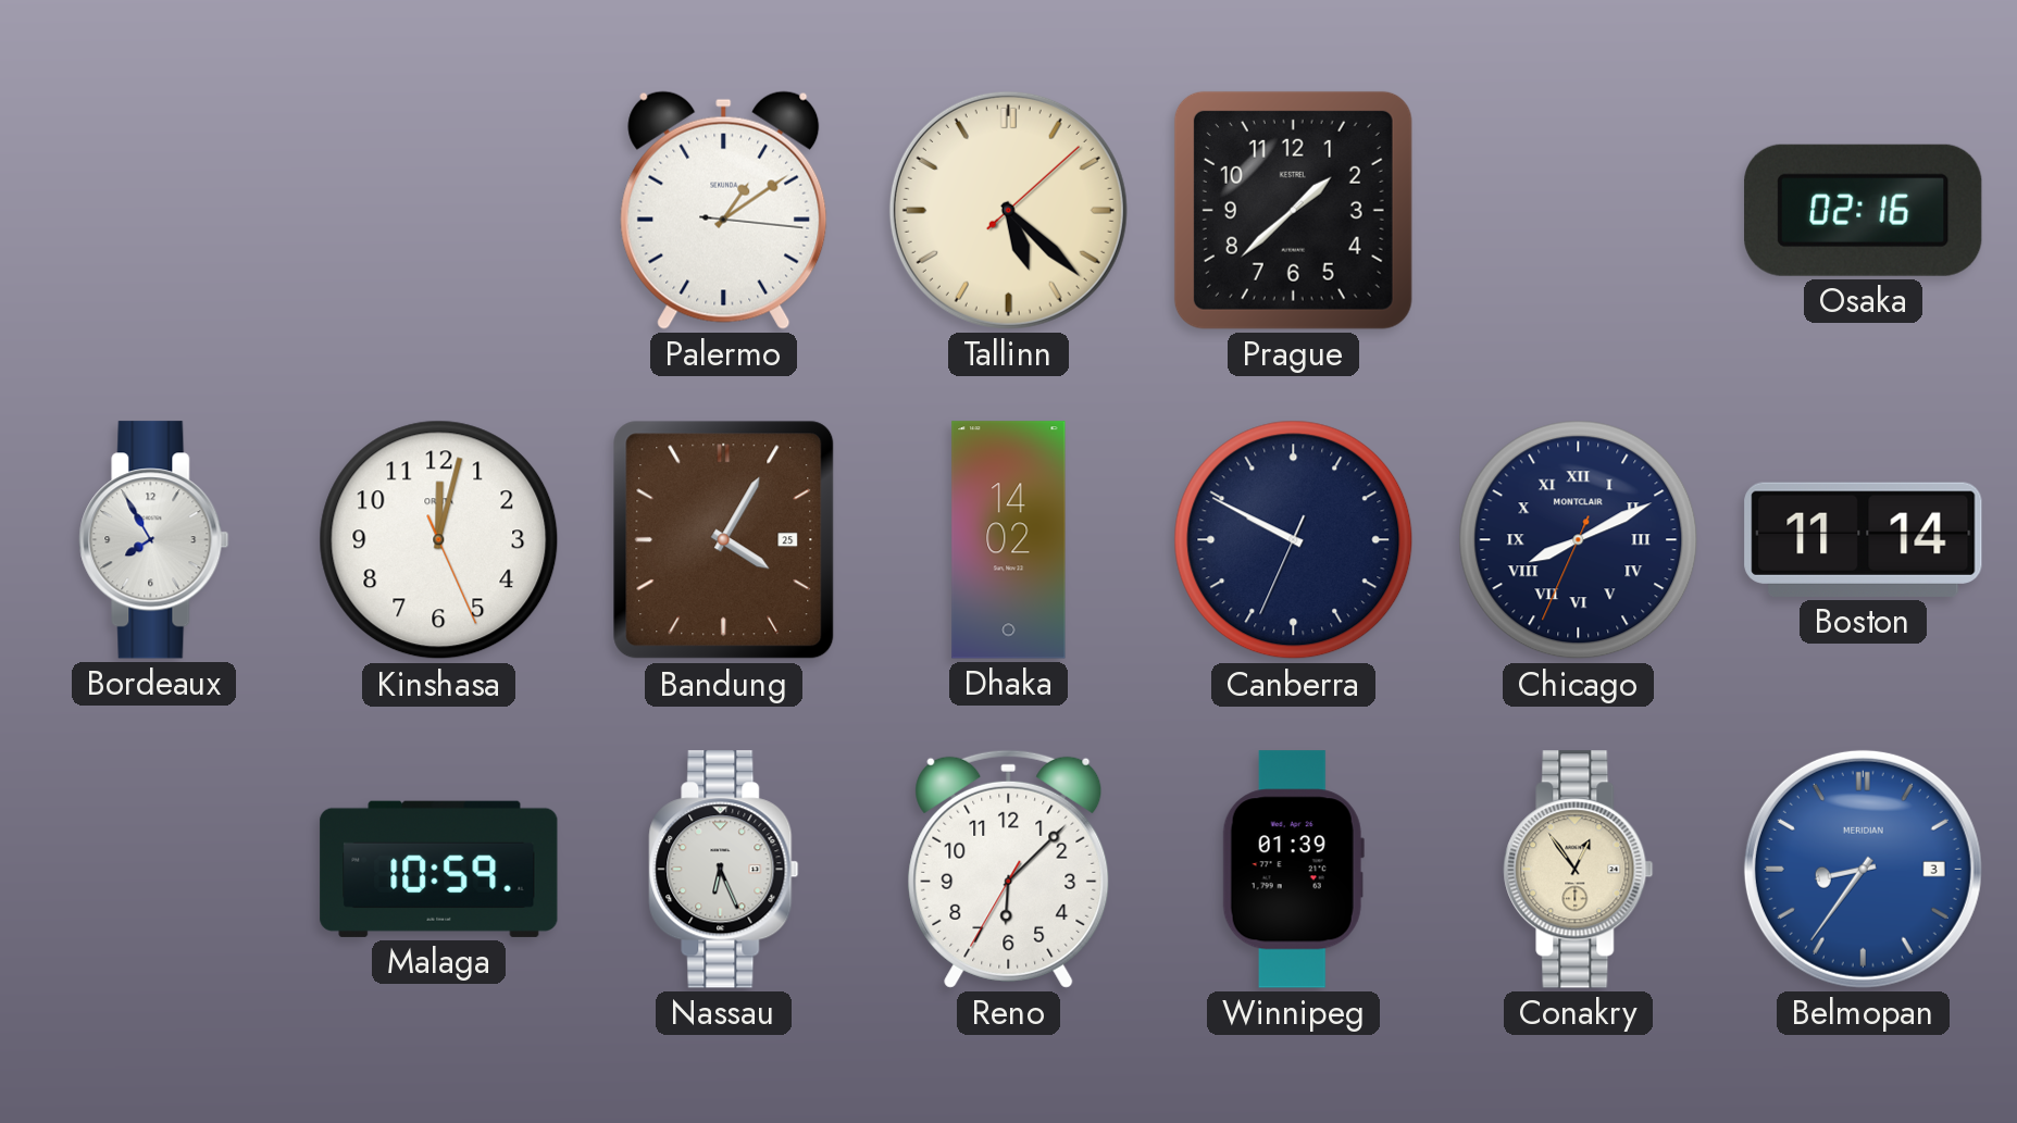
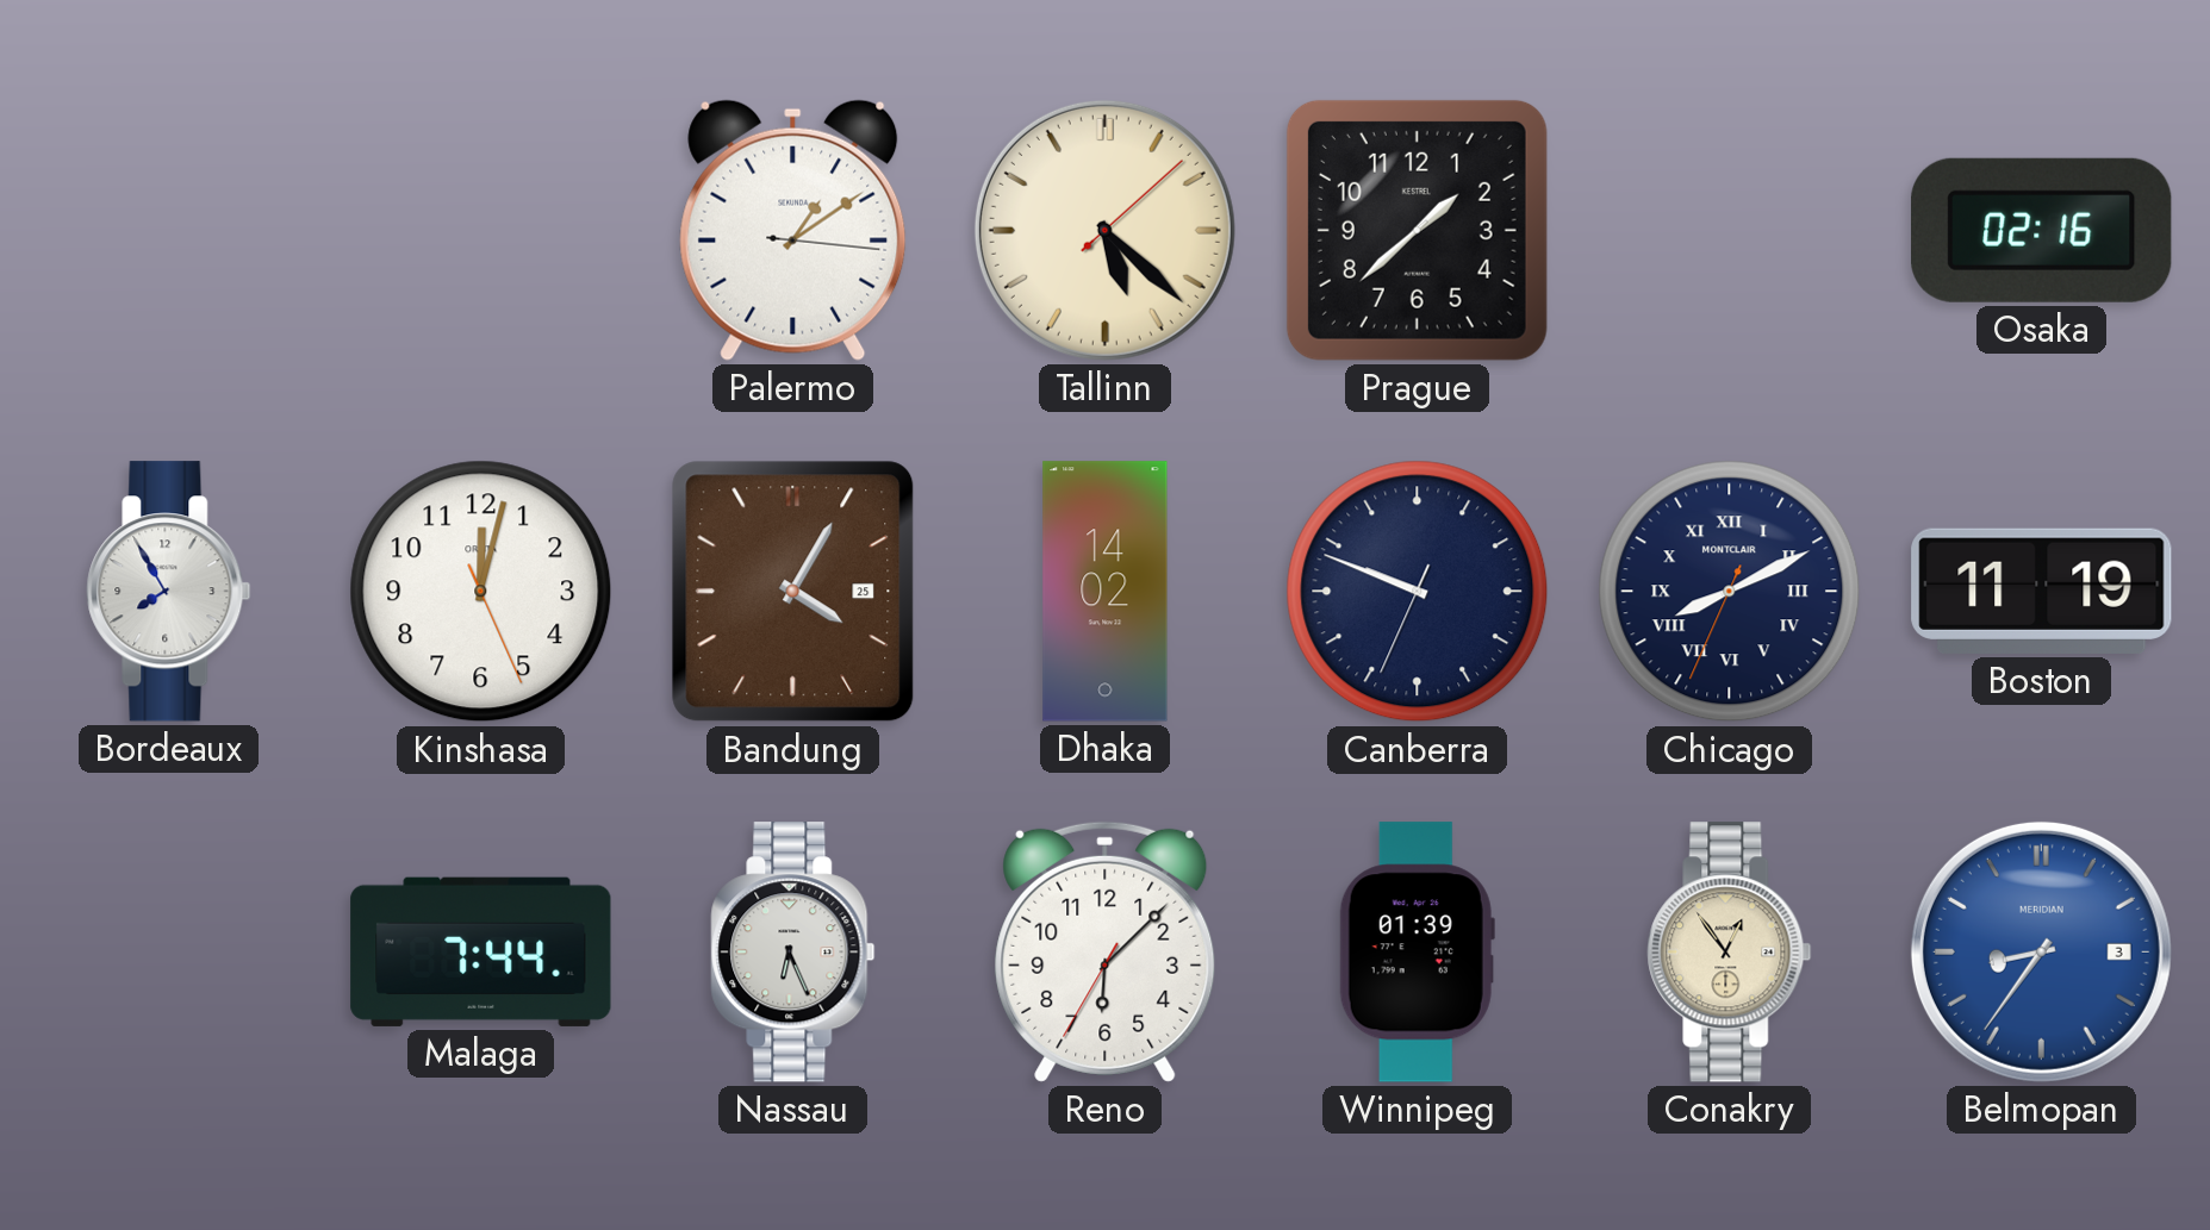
Canberra: 9:49 -> 9:48 (1418, 592)
Boston: 11:14 -> 11:19 (2042, 591)
Malaga: 10:59 -> 7:44 (481, 951)
